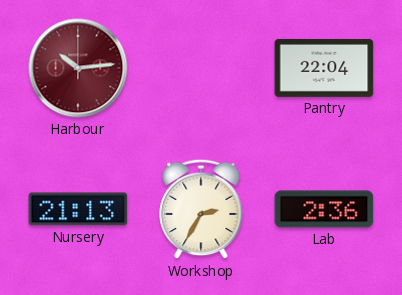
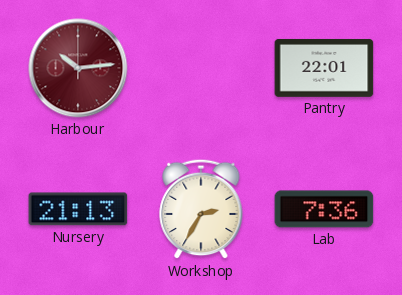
Pantry: 22:04 -> 22:01 (324, 68)
Lab: 2:36 -> 7:36 (324, 209)
